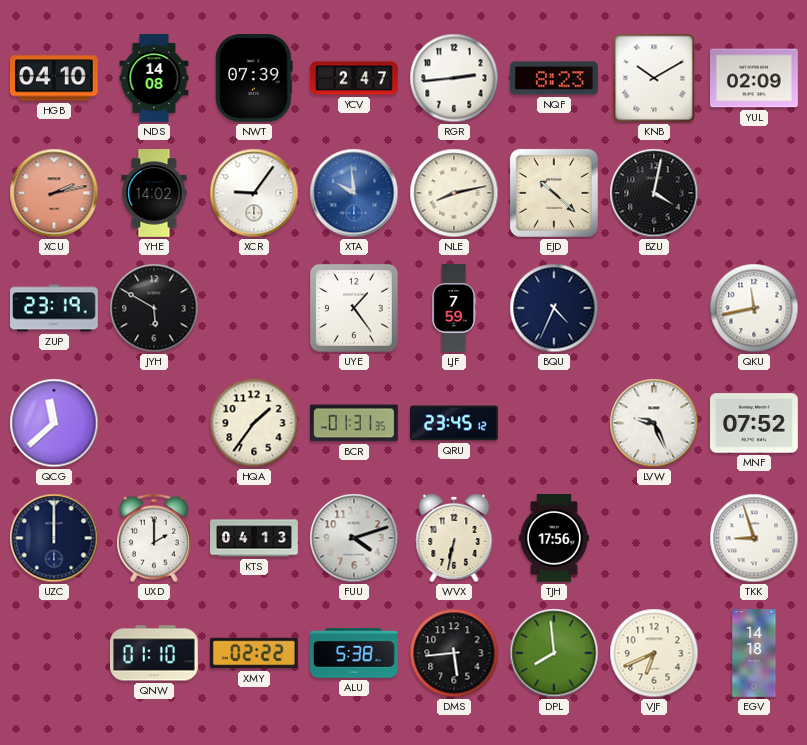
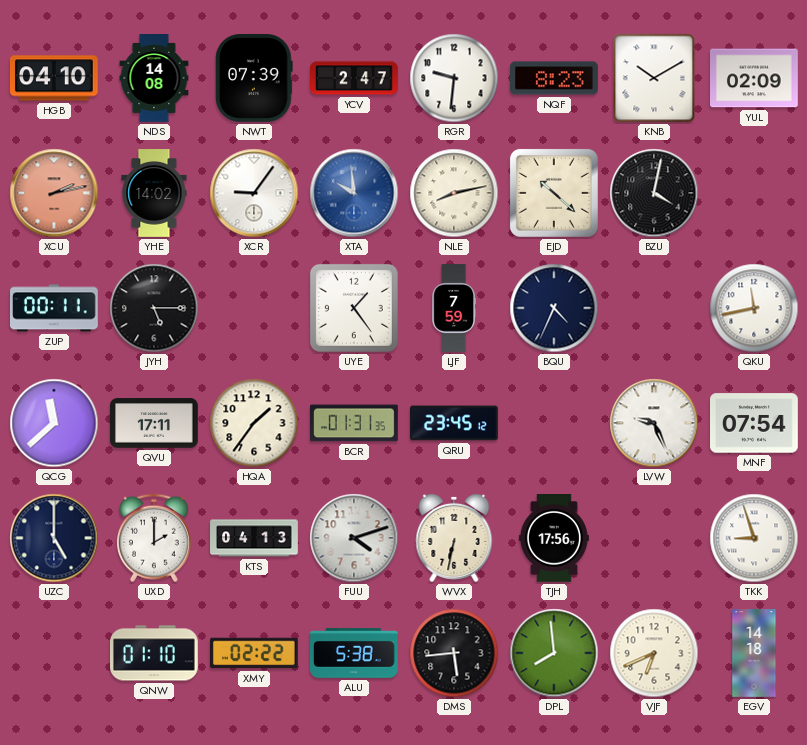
RGR: 2:44 -> 9:31 (454, 78)
ZUP: 23:19 -> 00:11 (55, 308)
JYH: 5:50 -> 5:15 (154, 308)
QVU: none -> 17:11 (155, 423)
MNF: 07:52 -> 07:54 (755, 423)
UZC: 12:00 -> 5:00 (54, 538)
